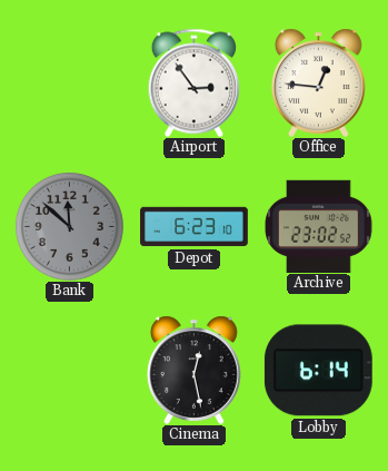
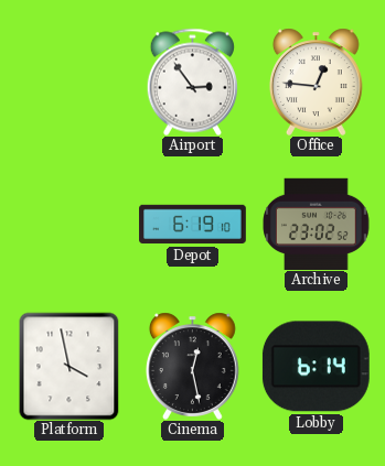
Bank: 11:52 -> none (70, 227)
Depot: 6:23 -> 6:19 (193, 225)
Platform: none -> 3:58 (69, 366)
